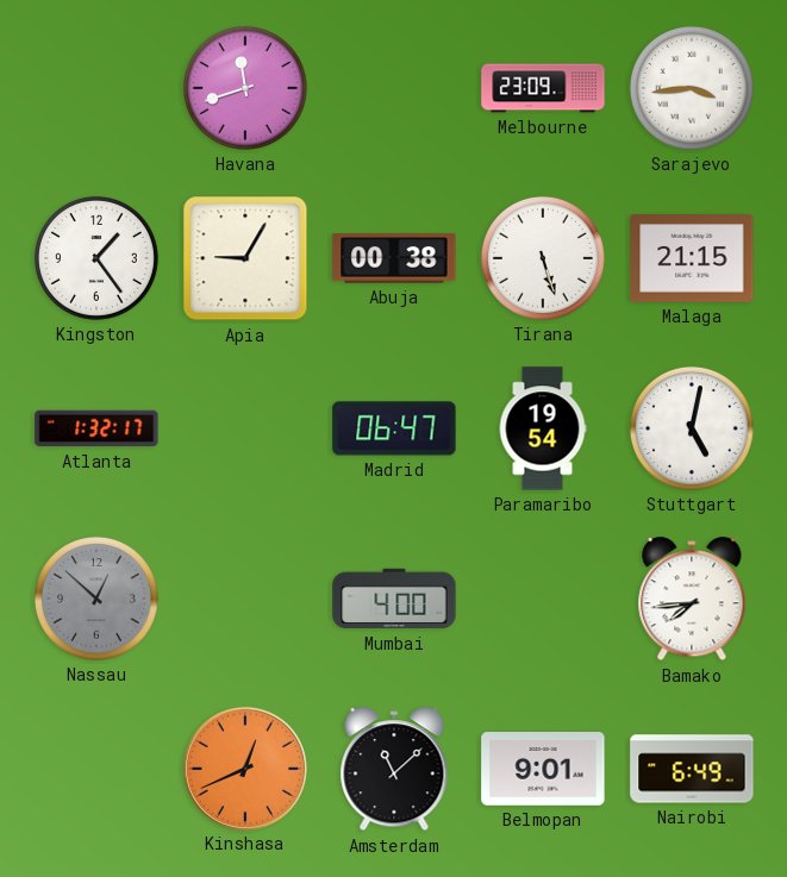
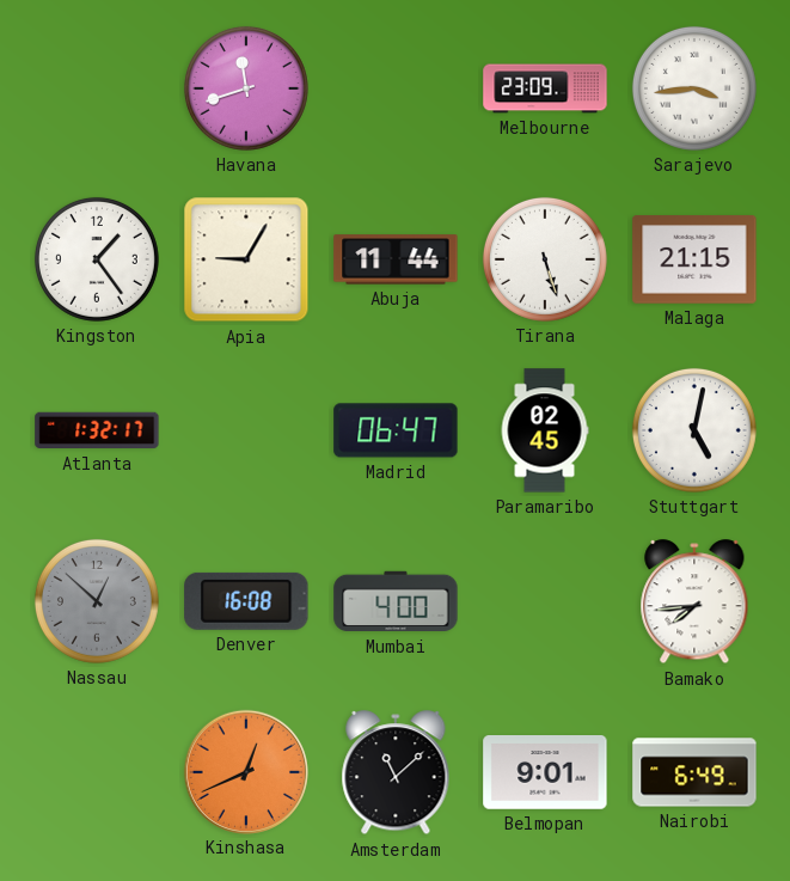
Abuja: 00:38 -> 11:44 (396, 259)
Paramaribo: 19:54 -> 02:45 (545, 430)
Denver: none -> 16:08 (246, 601)
